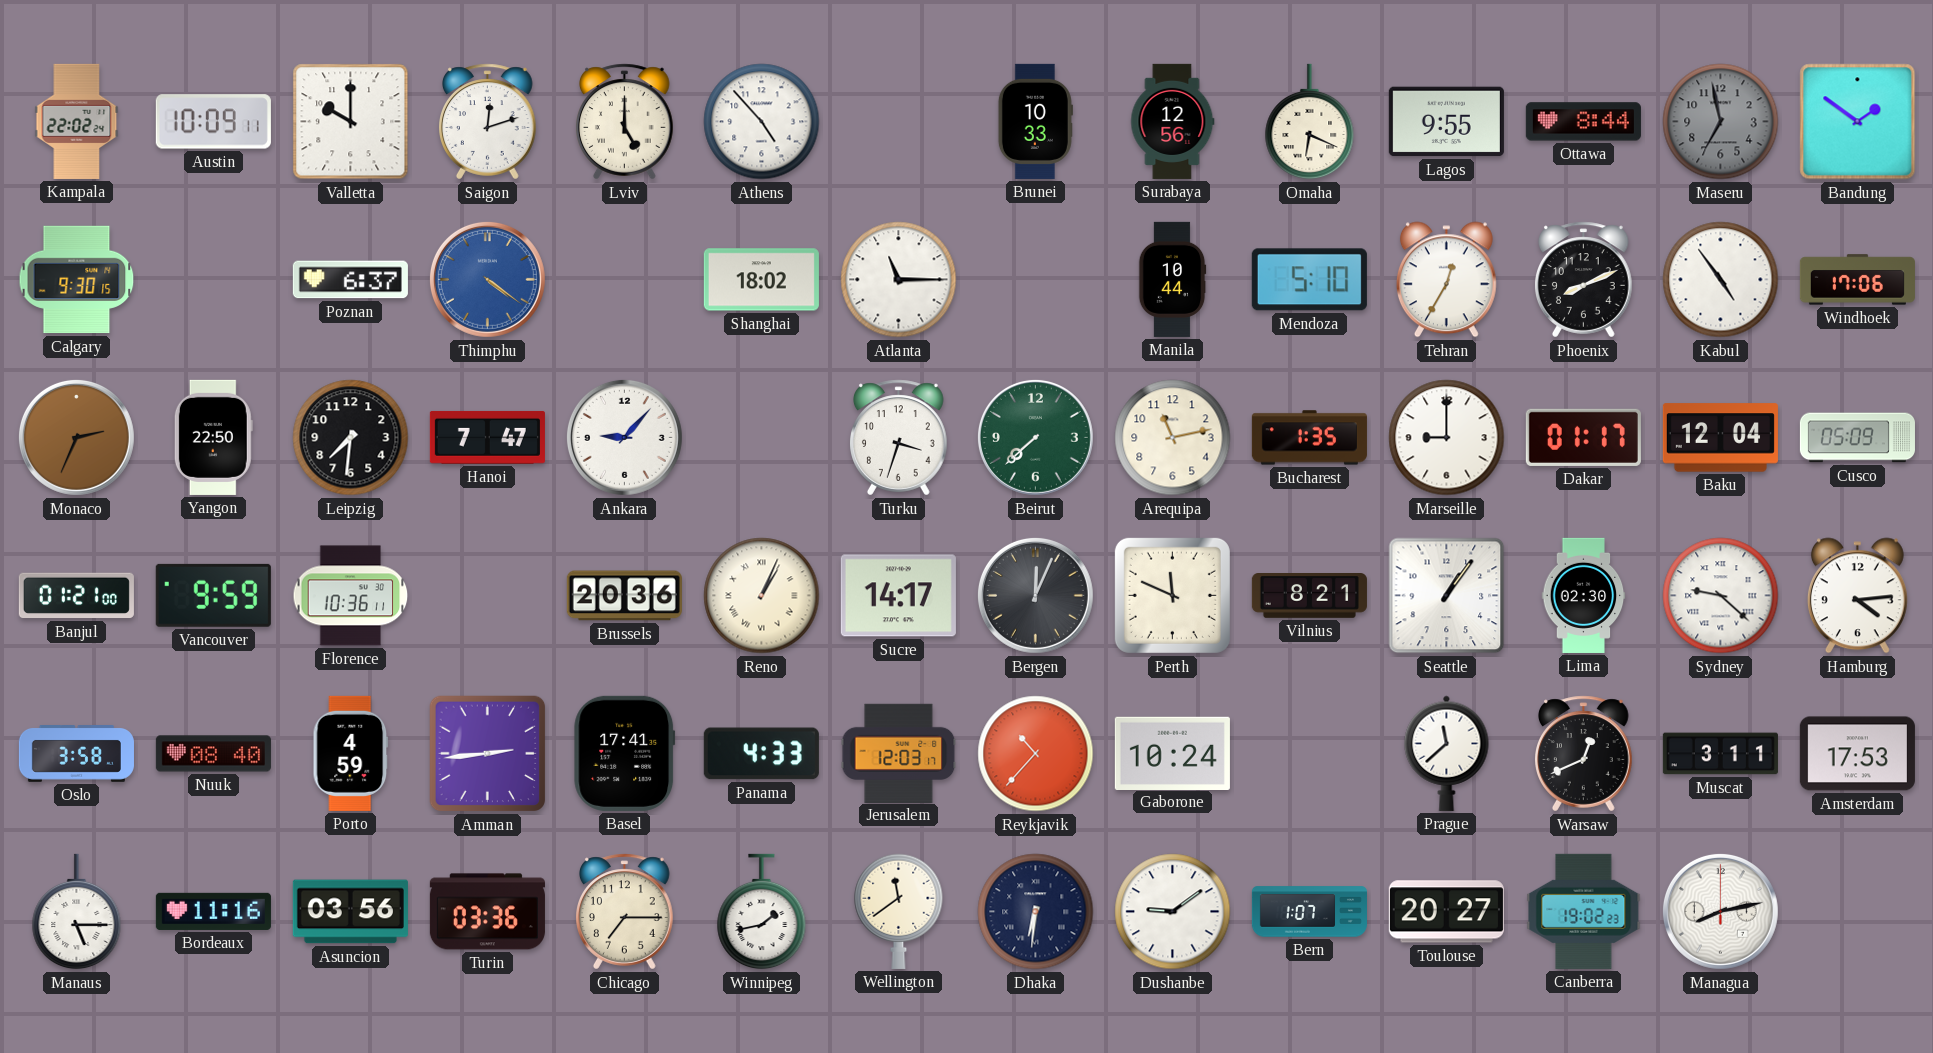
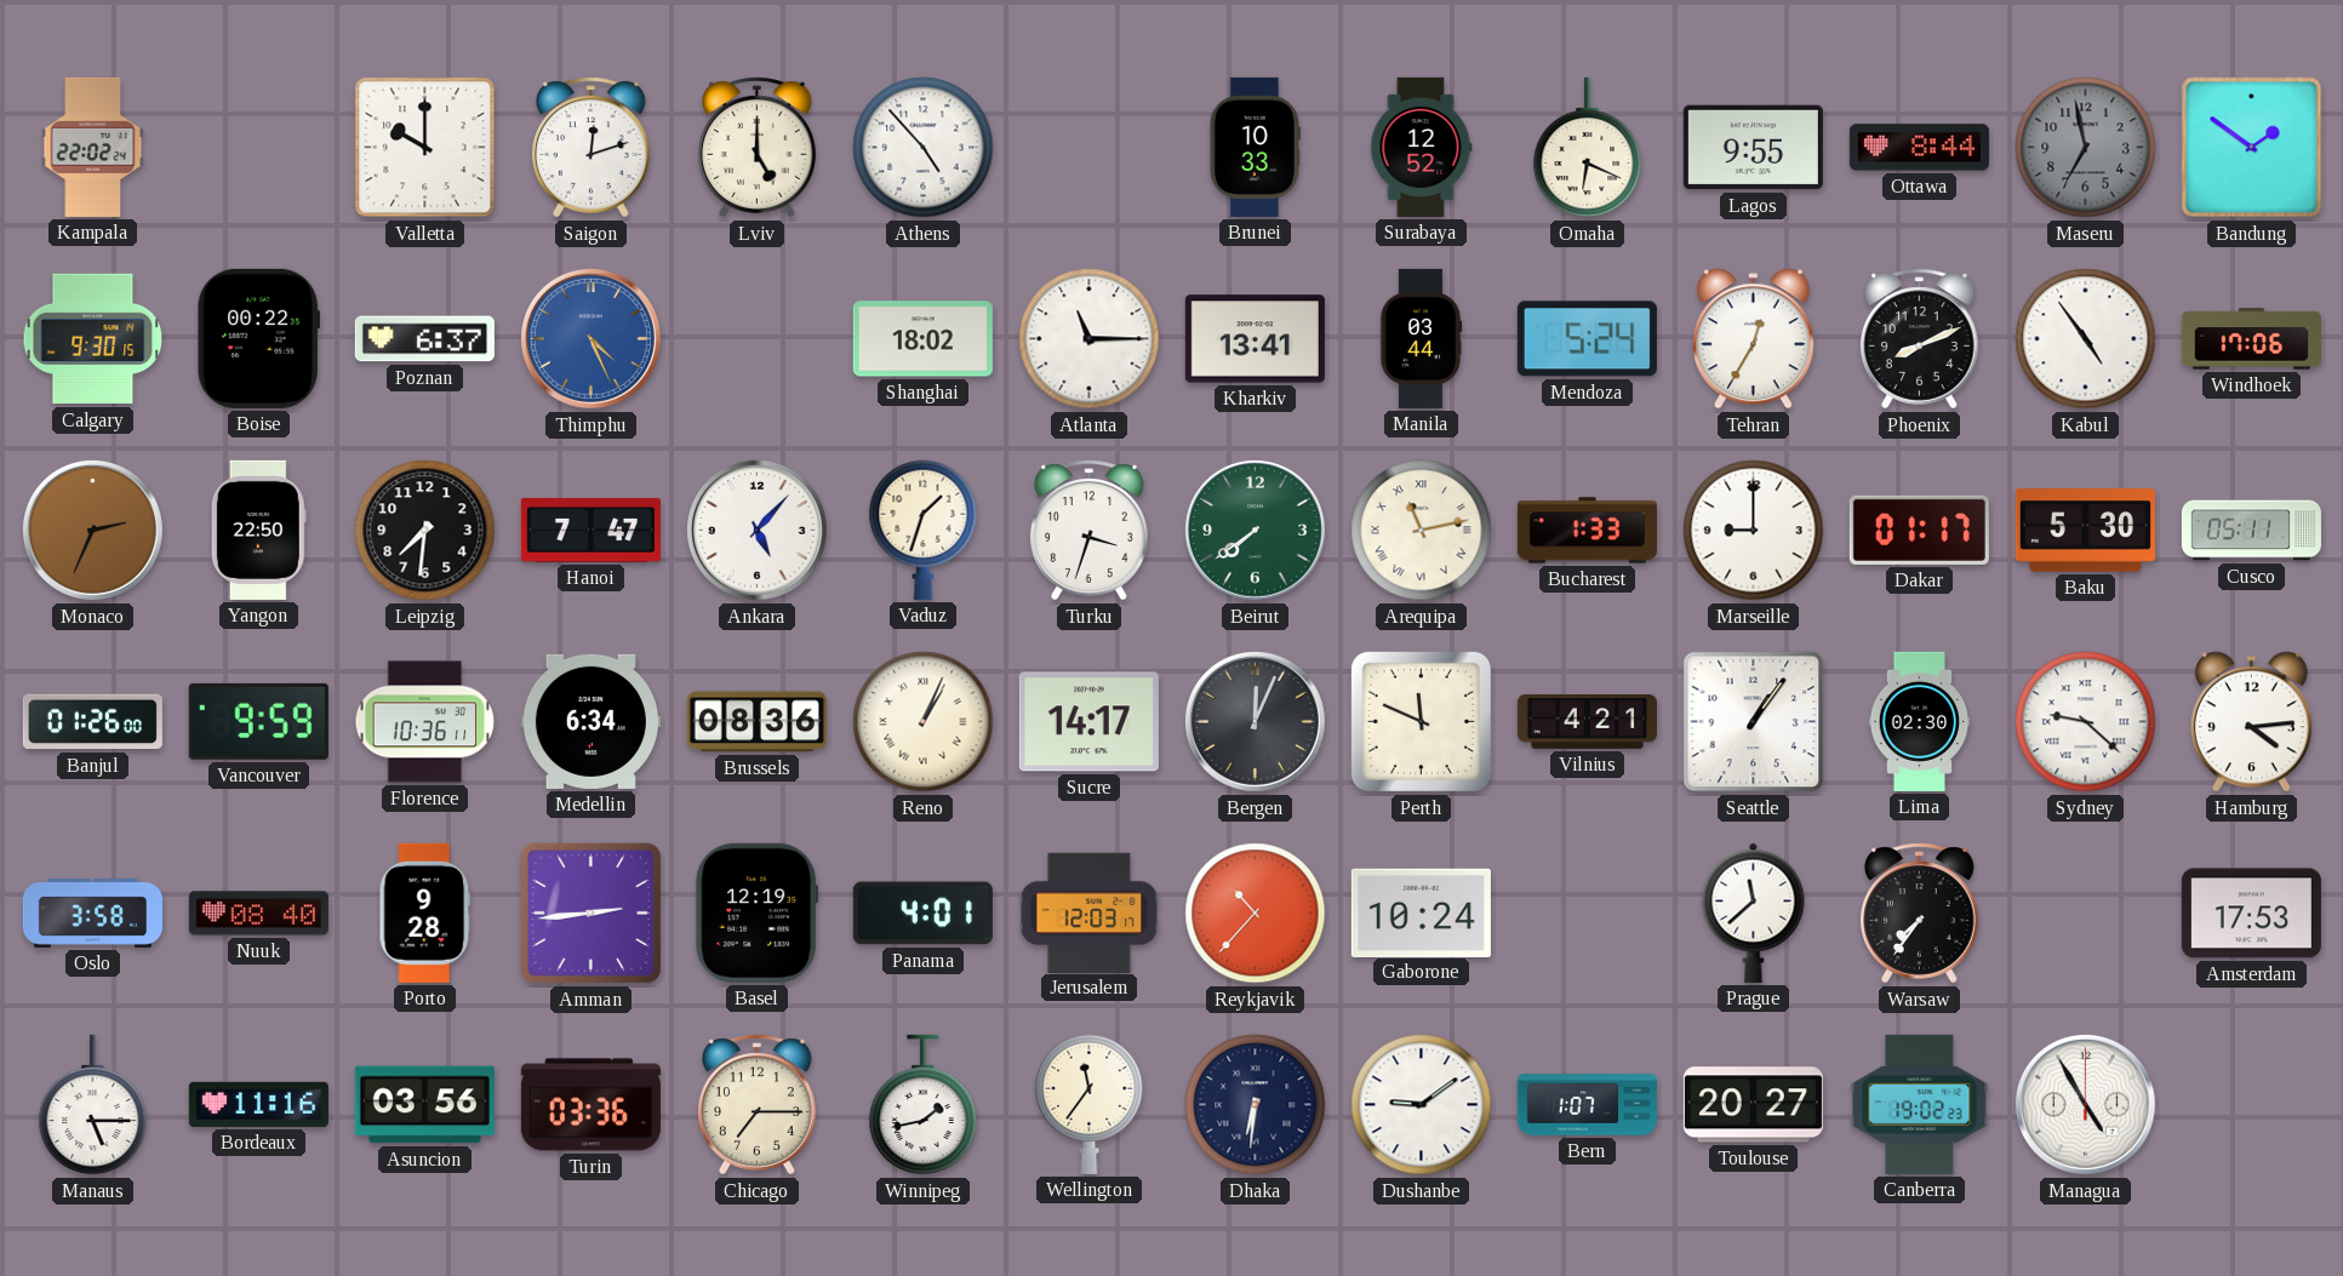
Austin: 10:09 -> none (213, 122)
Surabaya: 12:56 -> 12:52 (1422, 147)
Boise: none -> 00:22 (258, 338)
Thimphu: 4:21 -> 4:26 (590, 338)
Kharkiv: none -> 13:41 (1255, 339)
Manila: 10:44 -> 03:44 (1421, 338)
Mendoza: 5:10 -> 5:24 (1587, 339)
Ankara: 9:07 -> 5:07 (756, 530)
Vaduz: none -> 1:33 (924, 530)
Beirut: 7:38 -> 7:39 (1255, 530)
Arequipa numerals: Arabic -> Roman (1422, 531)
Bucharest: 1:35 -> 1:33 (1587, 531)
Baku: 12:04 -> 5:30 (2085, 531)
Cusco: 05:09 -> 05:11 (2251, 531)
Banjul: 01:21 -> 01:26 (92, 722)
Medellin: none -> 6:34 (590, 721)
Brussels: 20:36 -> 08:36 (756, 722)
Vilnius: 8:21 -> 4:21 (1587, 722)
Porto: 4:59 -> 9:28 (425, 912)
Basel: 17:41 -> 12:19 (758, 912)
Panama: 4:33 -> 4:01 (922, 914)
Warsaw: 12:41 -> 7:36 (1920, 914)
Muscat: 3:11 -> none (1720, 754)
Wellington: 11:39 -> 11:36 (1090, 1104)
Managua: 8:13 -> 4:55 (2085, 1104)
